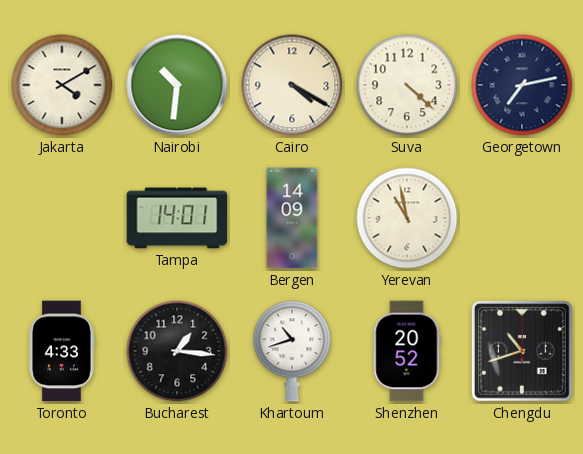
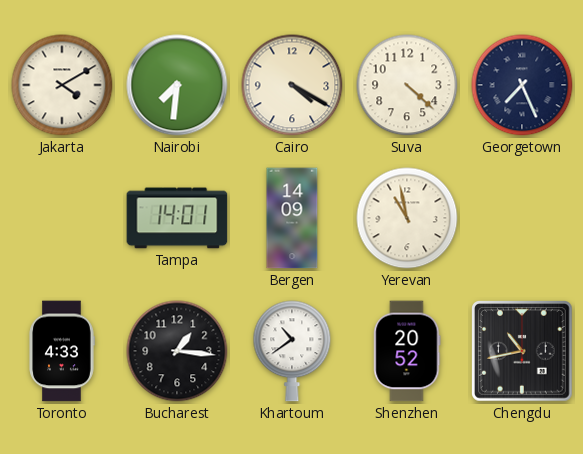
Nairobi: 10:31 -> 7:31 (177, 85)
Georgetown: 7:13 -> 7:26 (522, 85)
Khartoum: 10:42 -> 10:39 (292, 351)
Chengdu: 10:42 -> 10:43 (522, 351)
